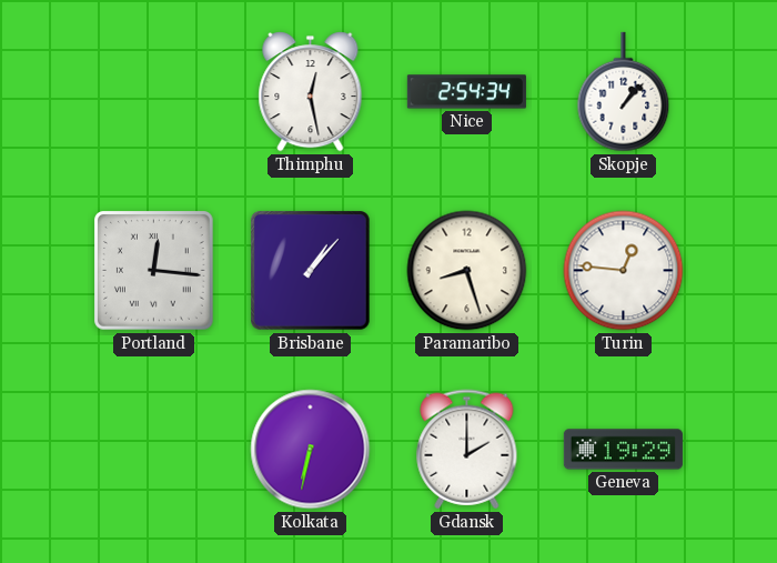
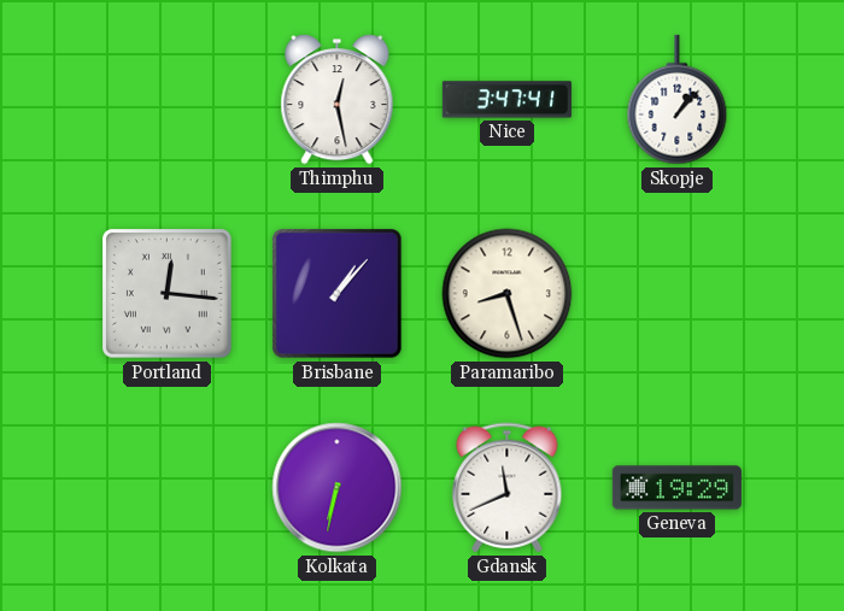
Nice: 2:54 -> 3:47 (506, 100)
Turin: 12:46 -> none (624, 271)
Gdansk: 2:00 -> 11:41 (508, 488)
